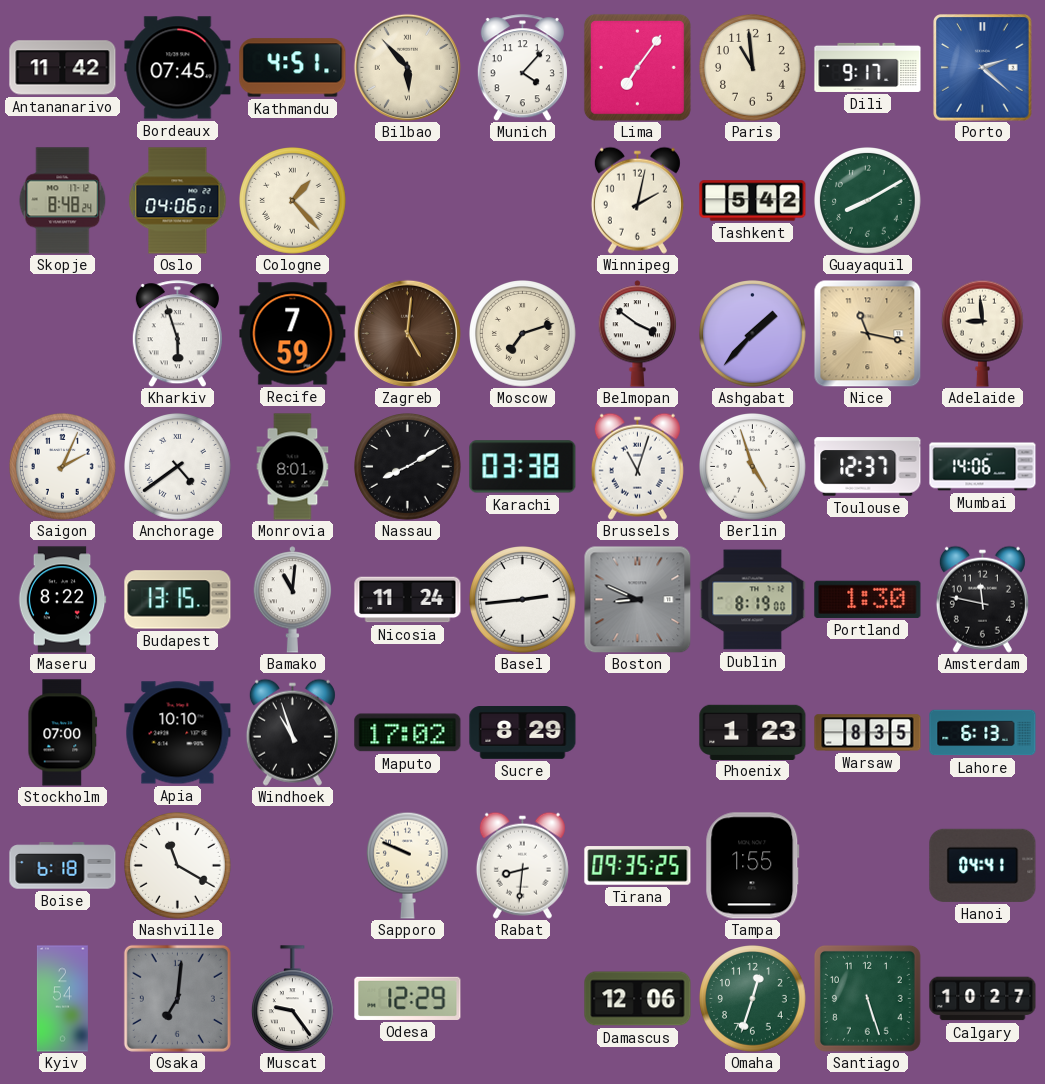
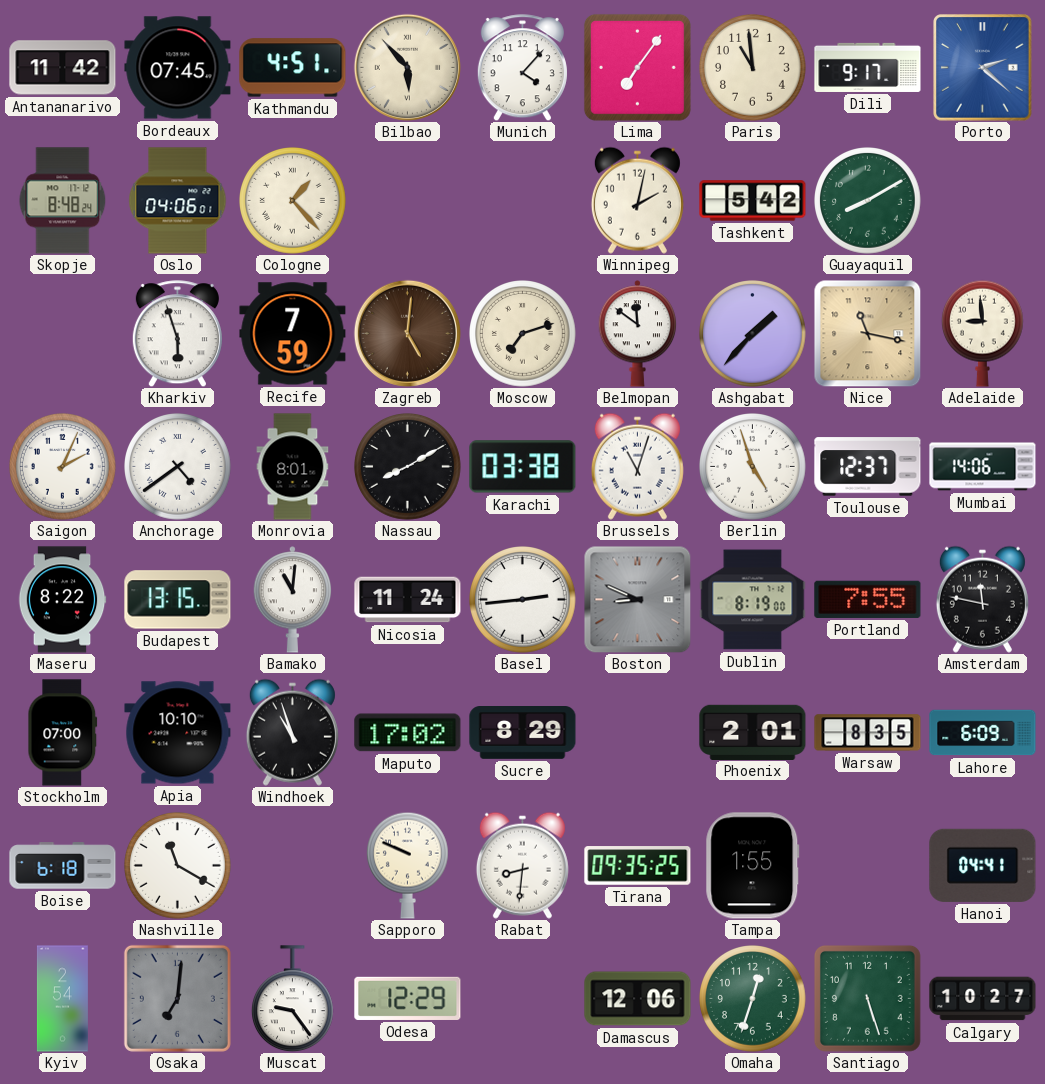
Belmopan: 3:51 -> 11:51 (638, 334)
Portland: 1:30 -> 7:55 (868, 599)
Phoenix: 1:23 -> 2:01 (753, 732)
Lahore: 6:13 -> 6:09 (983, 733)
